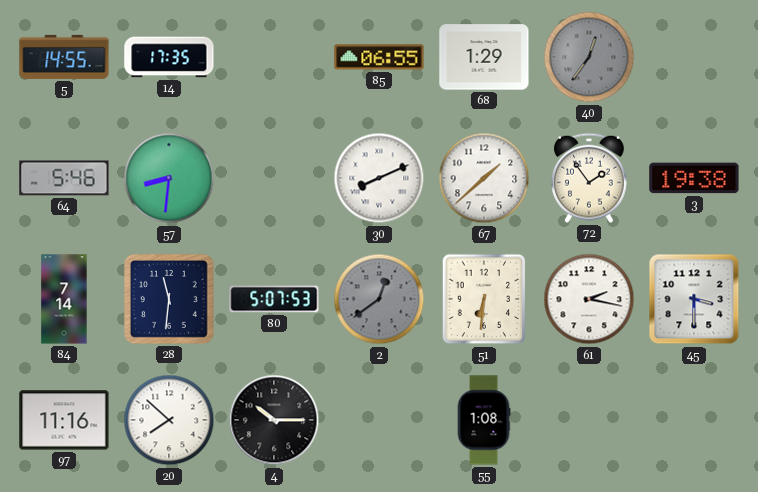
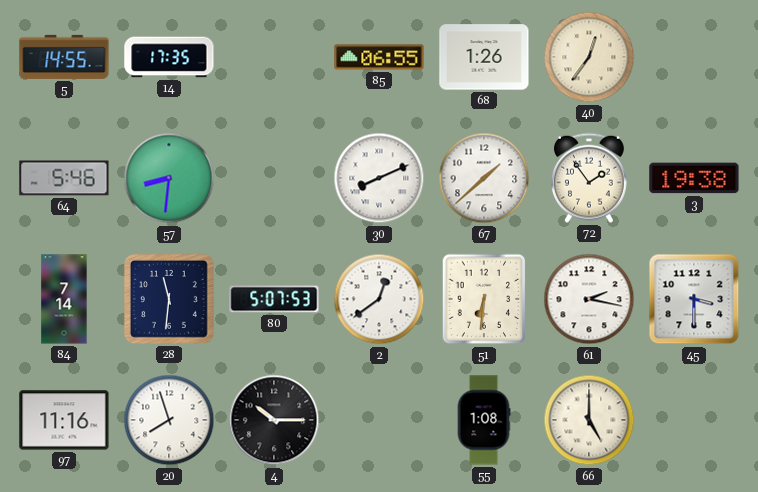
68: 1:29 -> 1:26 (484, 57)
40 dial: grey -> cream (589, 57)
2 dial: grey -> white (379, 299)
20: 7:52 -> 7:57 (169, 420)
66: none -> 5:00 (589, 420)
